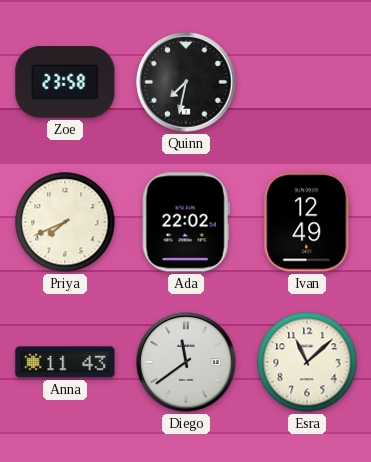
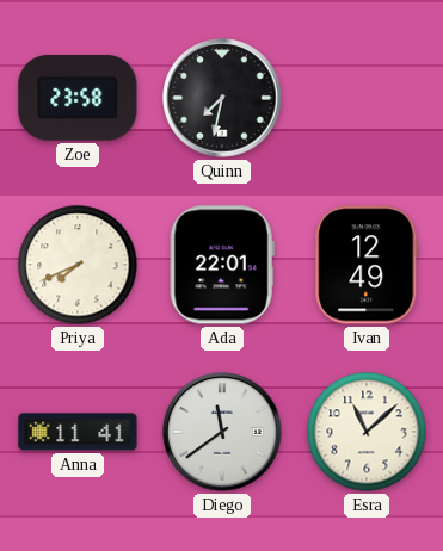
Ada: 22:02 -> 22:01 (222, 265)
Anna: 11:43 -> 11:41 (78, 432)
